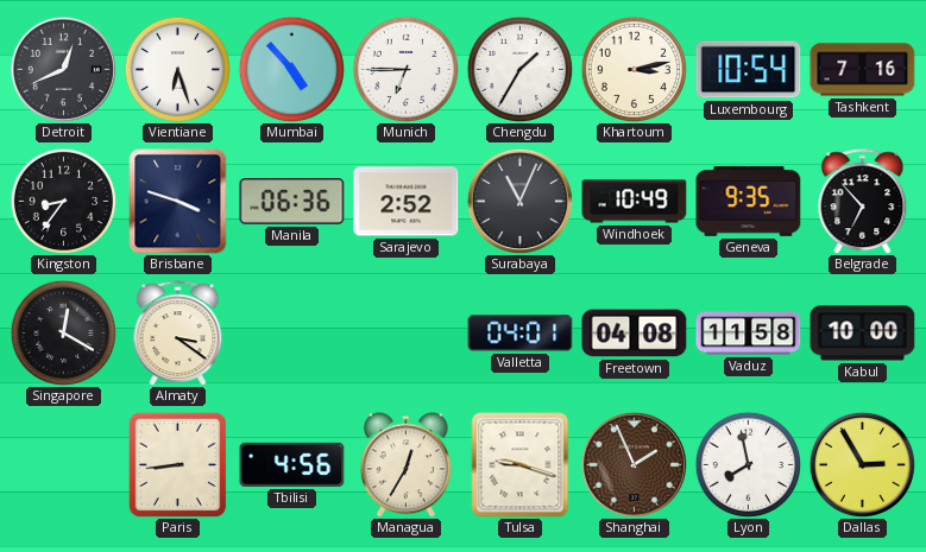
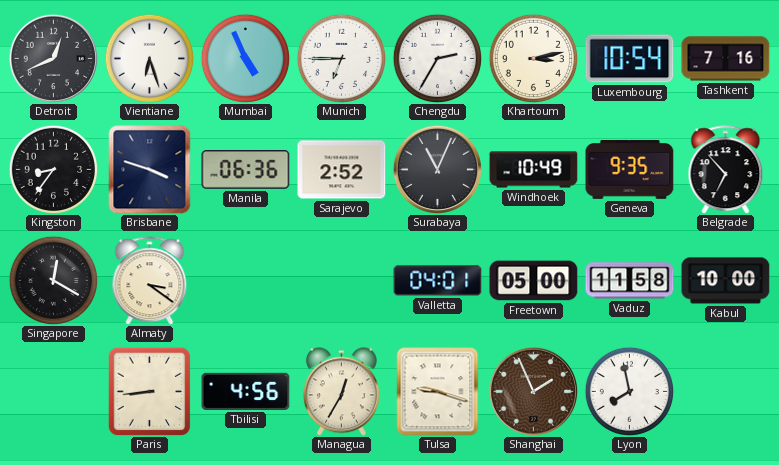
Mumbai: 4:53 -> 4:56 (245, 58)
Chengdu: 1:35 -> 2:35 (437, 58)
Freetown: 04:08 -> 05:00 (534, 281)
Dallas: 2:55 -> none (862, 464)
